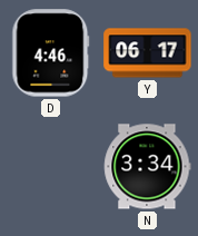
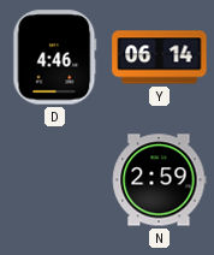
Y: 06:17 -> 06:14 (160, 58)
N: 3:34 -> 2:59 (160, 180)
